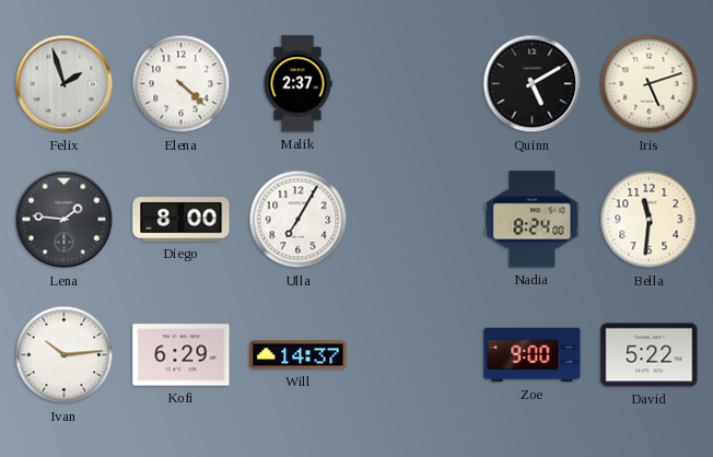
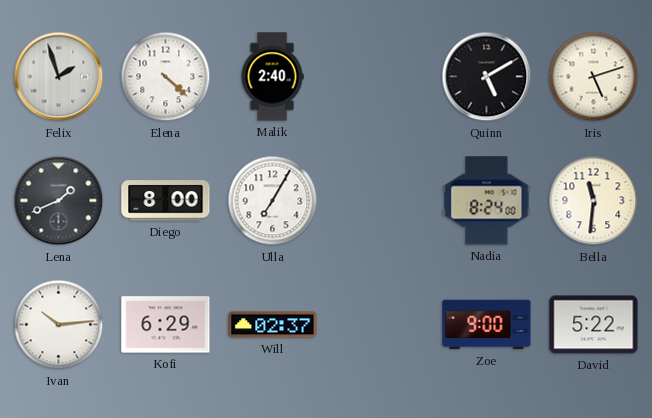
Malik: 2:37 -> 2:40 (272, 77)
Lena: 1:46 -> 1:41 (59, 201)
Will: 14:37 -> 02:37 (273, 325)
